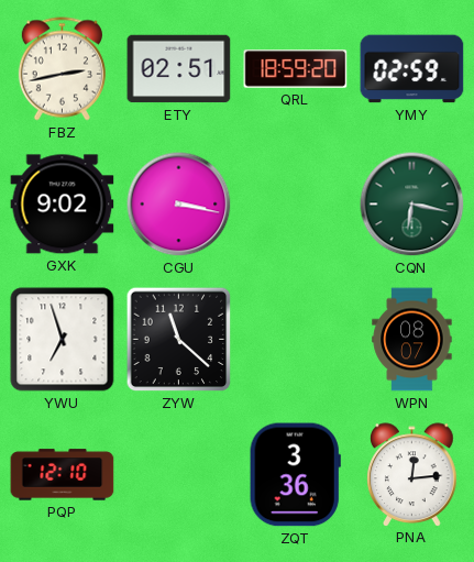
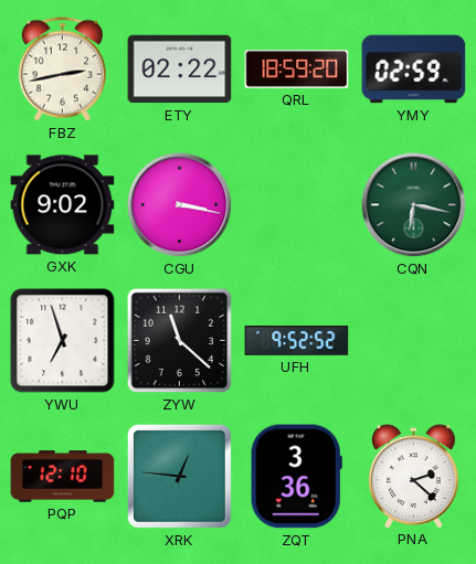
ETY: 02:51 -> 02:22 (180, 70)
UFH: none -> 9:52 (297, 341)
WPN: 08:07 -> none (412, 340)
XRK: none -> 12:46 (179, 476)
PNA: 12:14 -> 2:22 (414, 476)
